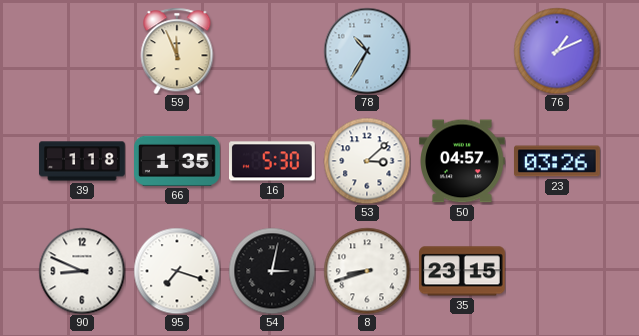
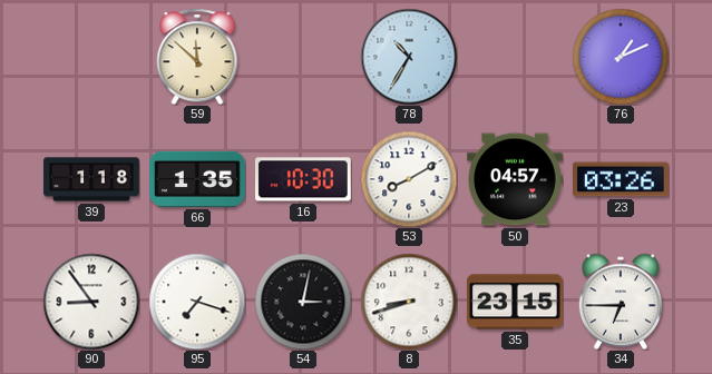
59: 11:56 -> 11:52 (197, 57)
16: 5:30 -> 10:30 (304, 179)
53: 3:08 -> 8:10 (409, 179)
90: 8:49 -> 8:54 (91, 302)
34: none -> 6:45 (620, 302)
